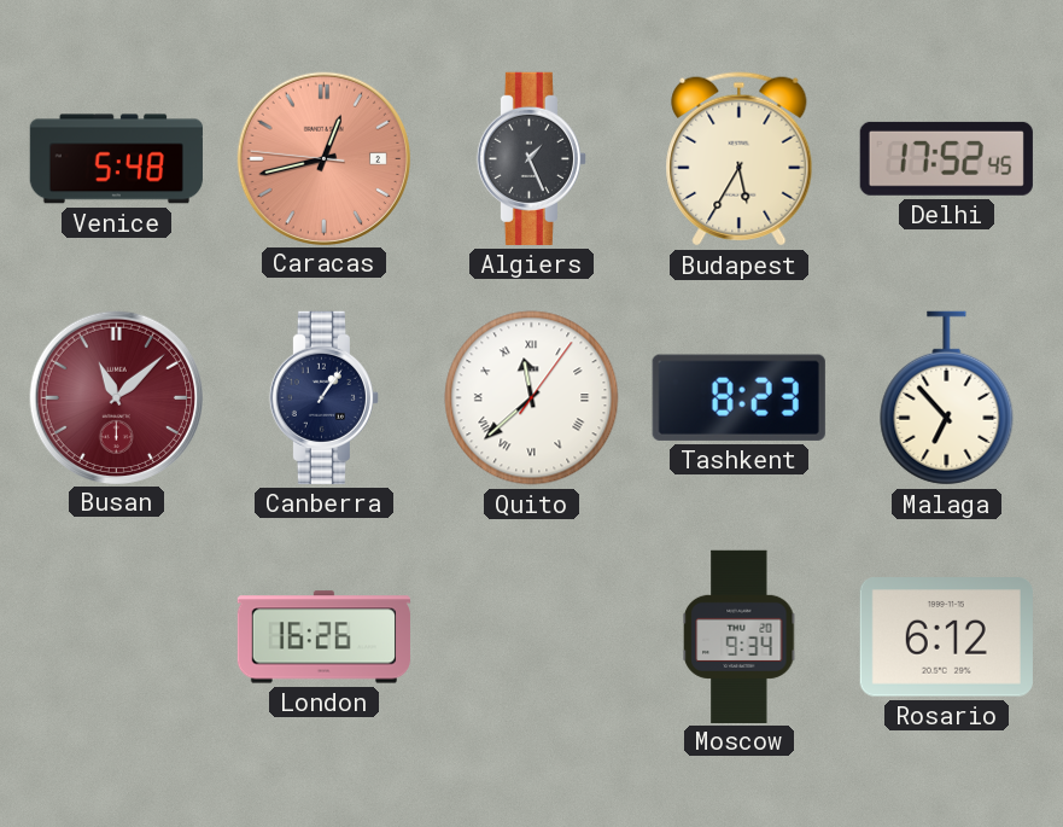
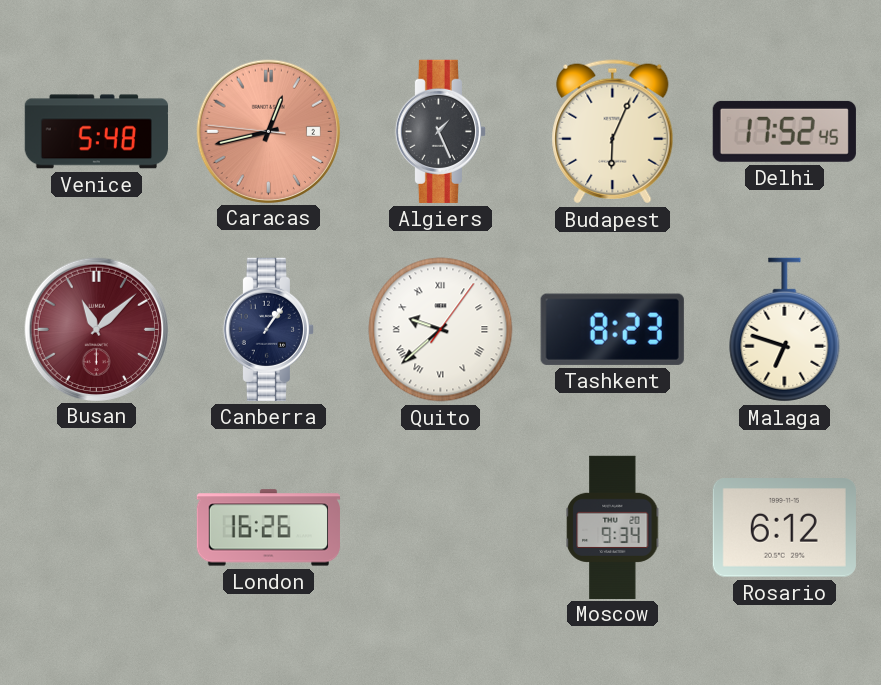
Budapest: 5:35 -> 6:04 (613, 132)
Quito: 11:38 -> 9:38 (441, 330)
Malaga: 6:53 -> 6:48 (785, 330)
